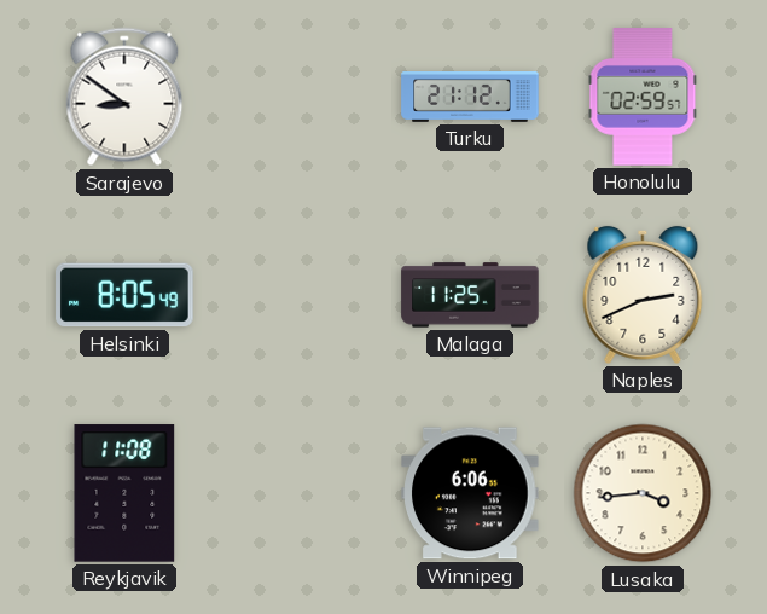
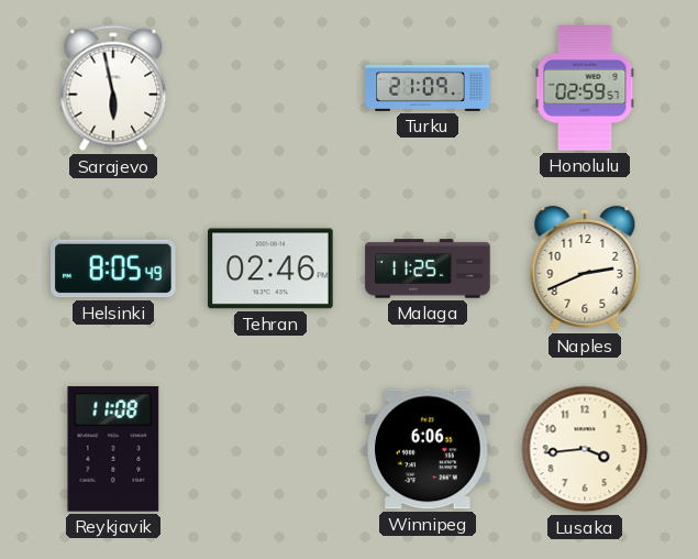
Sarajevo: 8:51 -> 5:58 (113, 88)
Turku: 21:12 -> 21:09 (428, 89)
Tehran: none -> 02:46 (270, 268)
